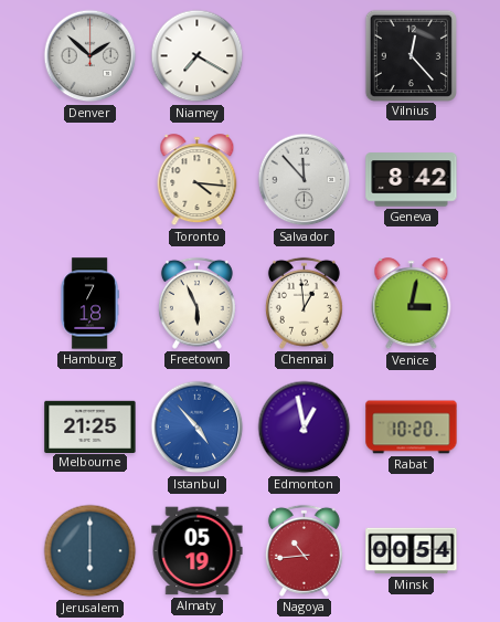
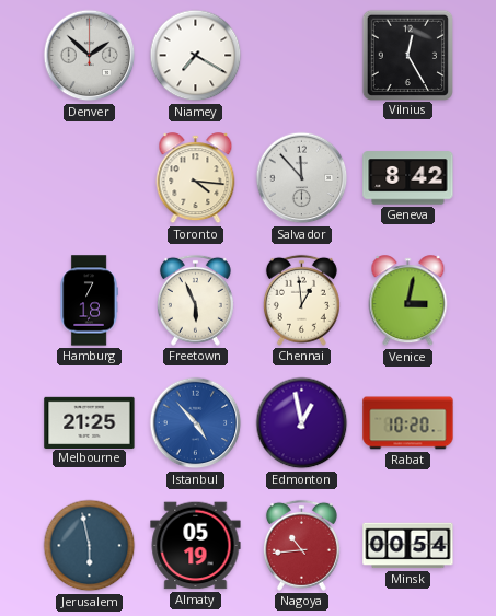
Vilnius: 12:23 -> 12:25 (407, 55)
Jerusalem: 6:00 -> 5:58 (90, 546)
